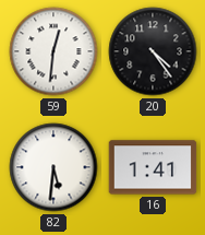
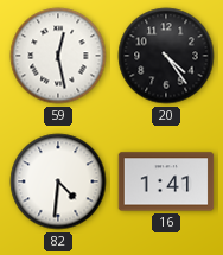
59: 12:31 -> 12:28 (58, 56)
82: 5:31 -> 4:31 (58, 181)
